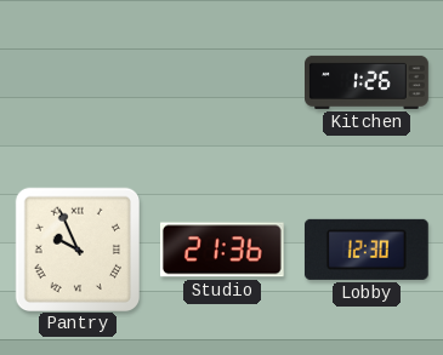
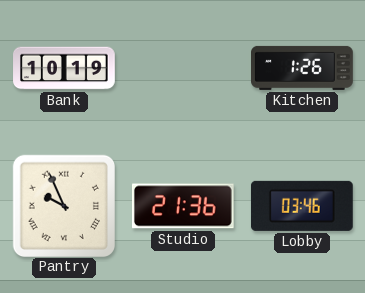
Bank: none -> 10:19 (64, 68)
Lobby: 12:30 -> 03:46 (302, 206)
